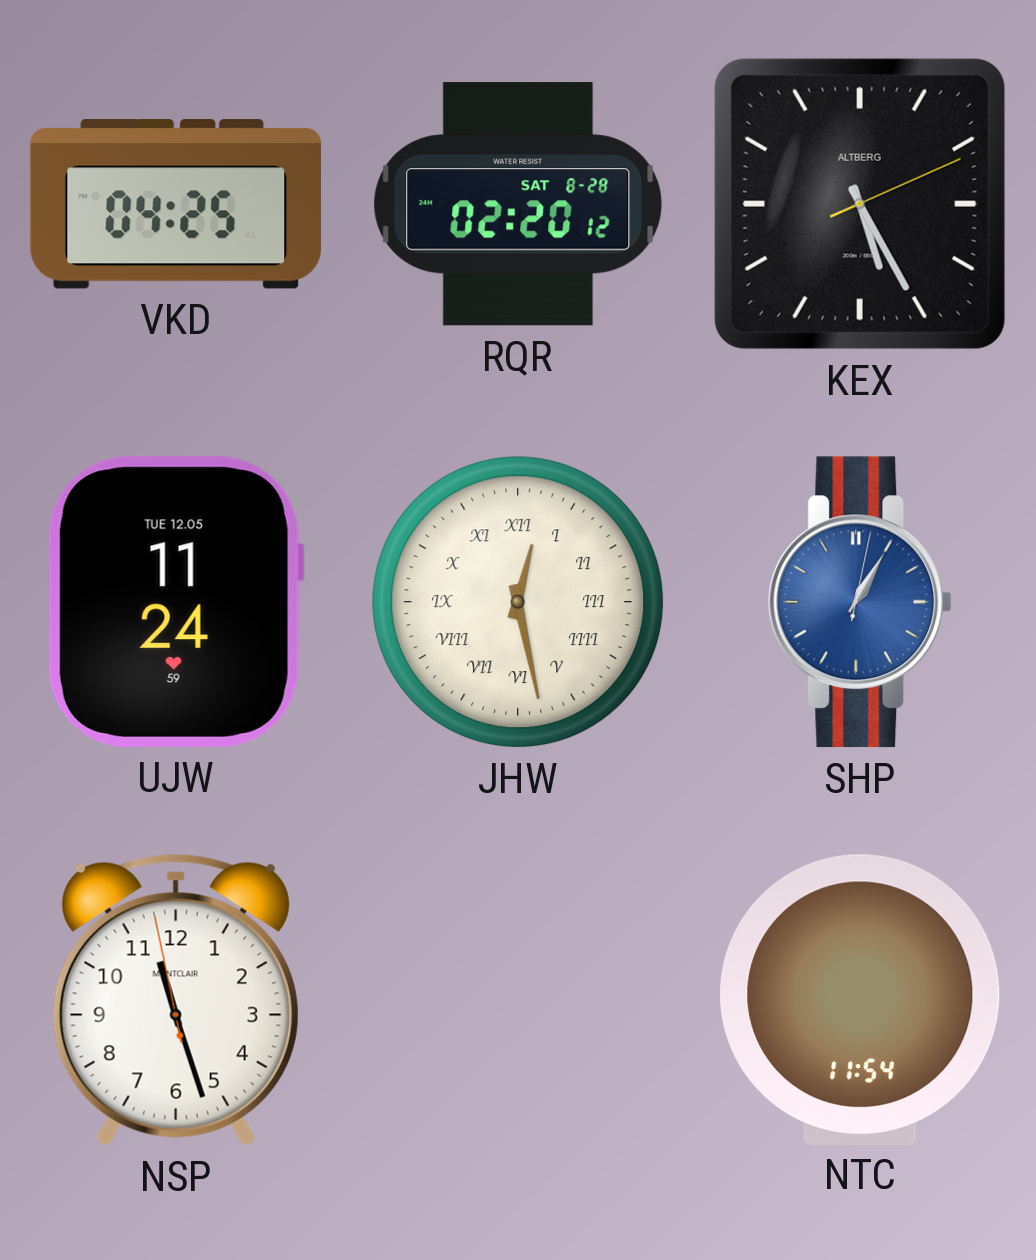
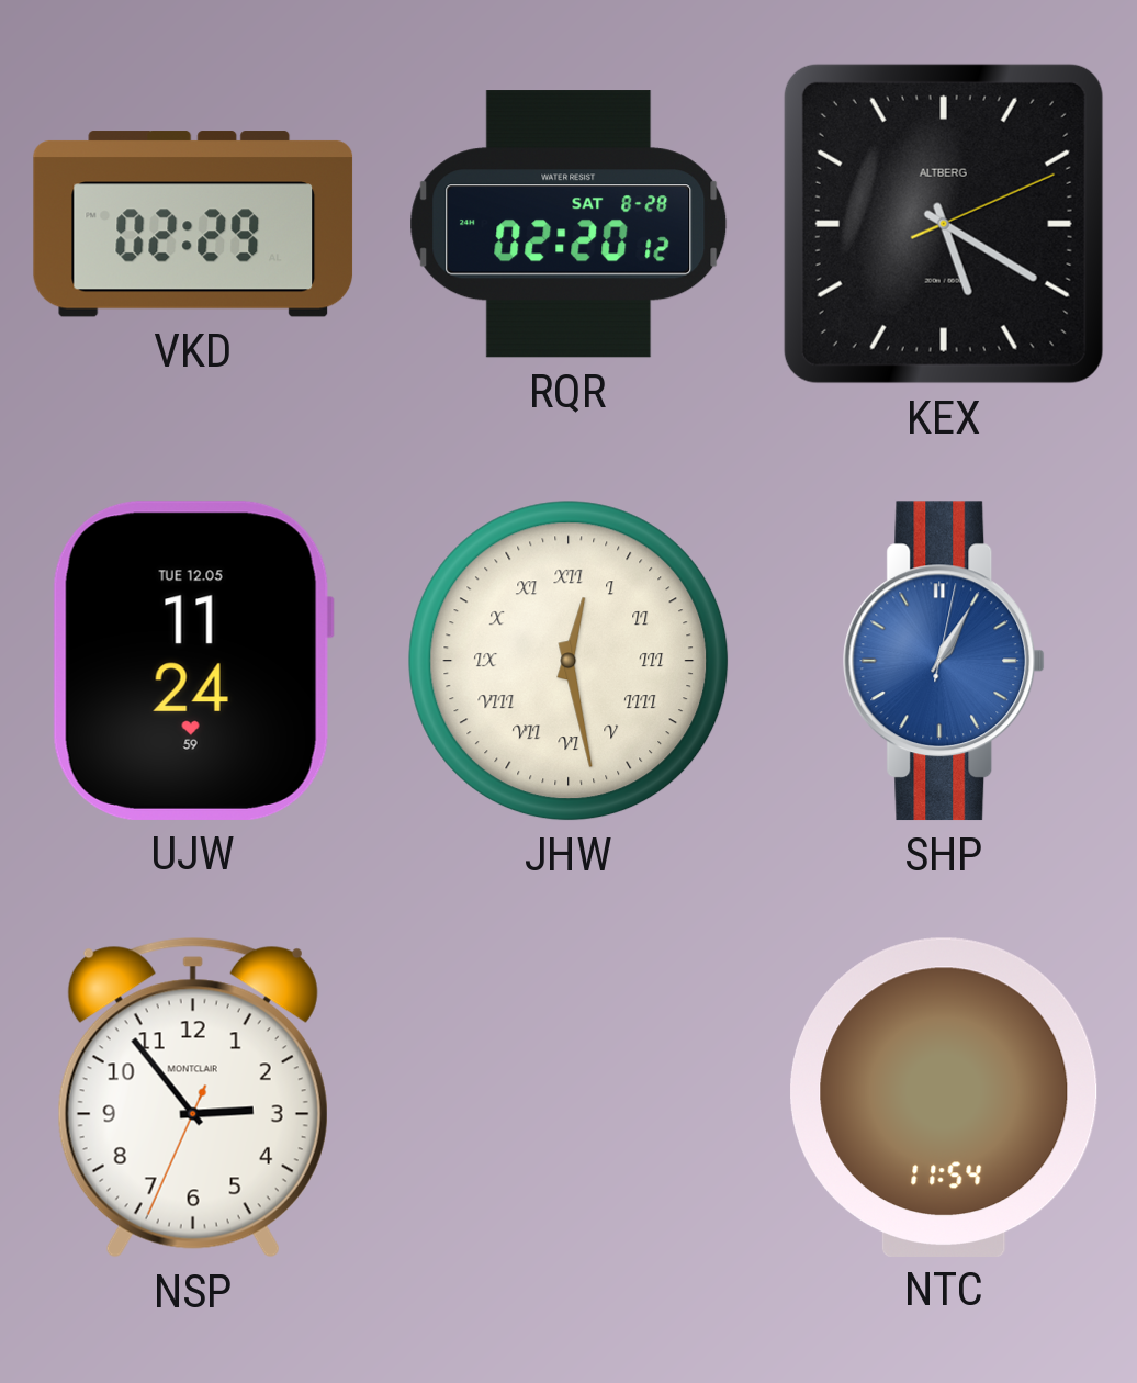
VKD: 04:25 -> 02:29 (193, 224)
KEX: 5:25 -> 5:20 (944, 224)
NSP: 11:26 -> 2:53 (193, 1098)
